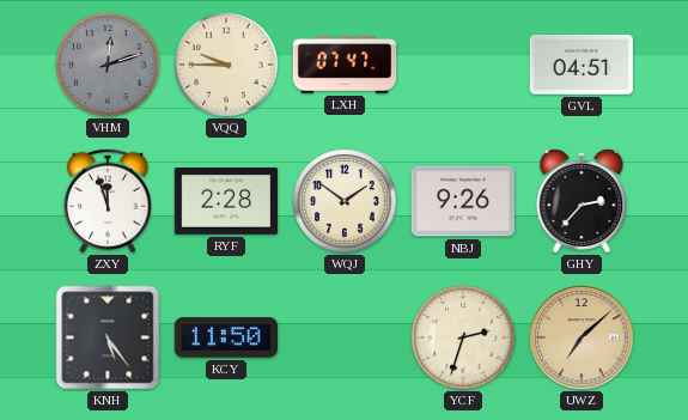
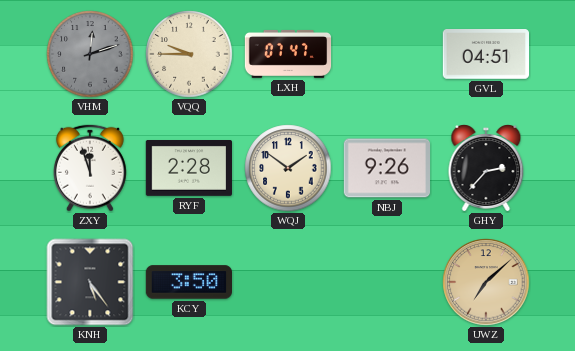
KCY: 11:50 -> 3:50 (188, 282)
YCF: 2:33 -> none (463, 337)
